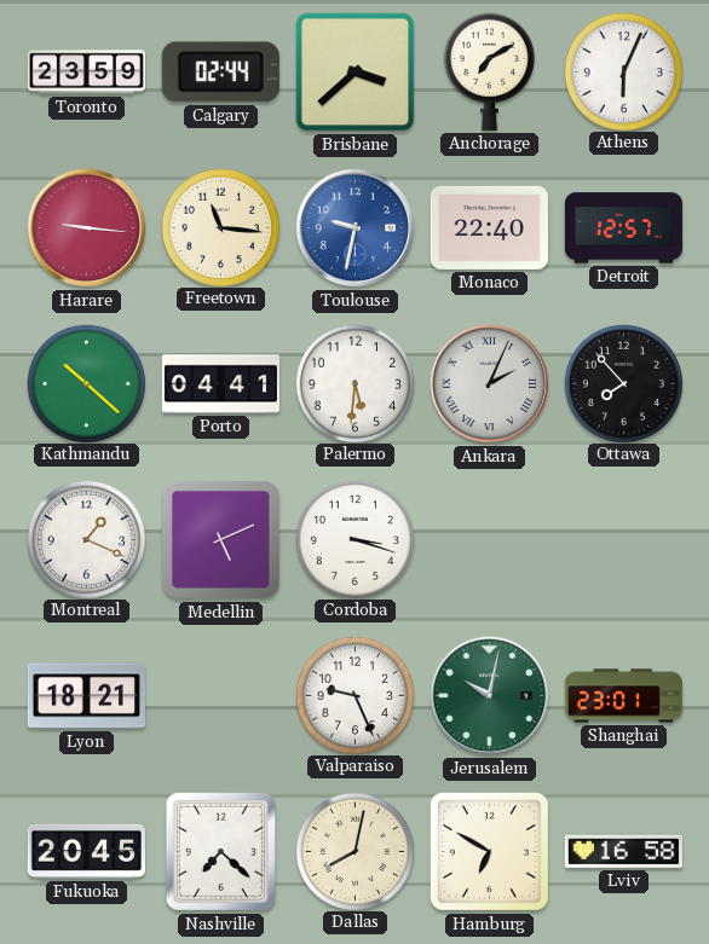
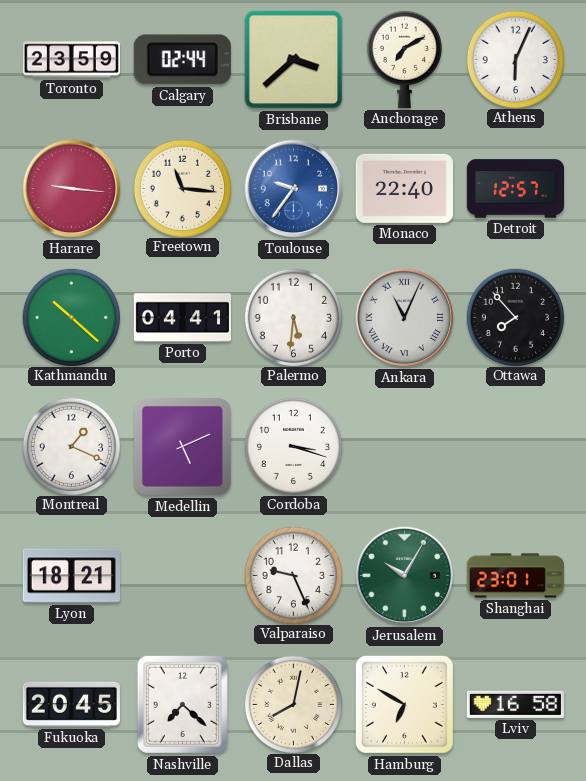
Toulouse: 9:32 -> 9:36 (294, 189)
Ankara: 2:04 -> 11:04 (405, 318)
Jerusalem: 10:02 -> 10:05 (405, 576)
